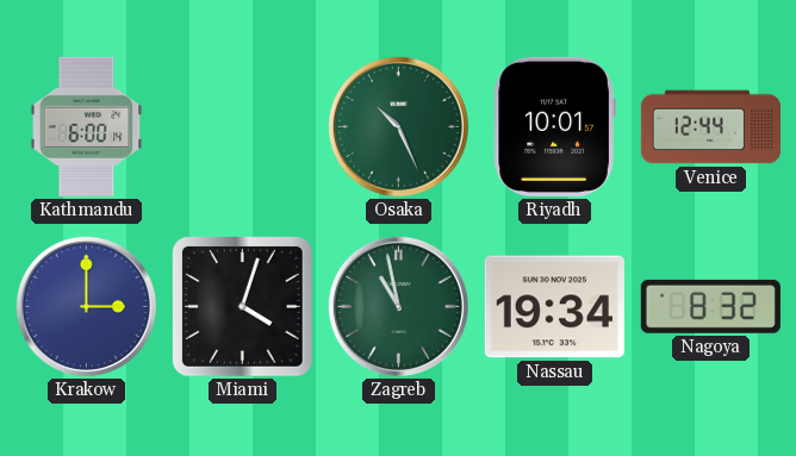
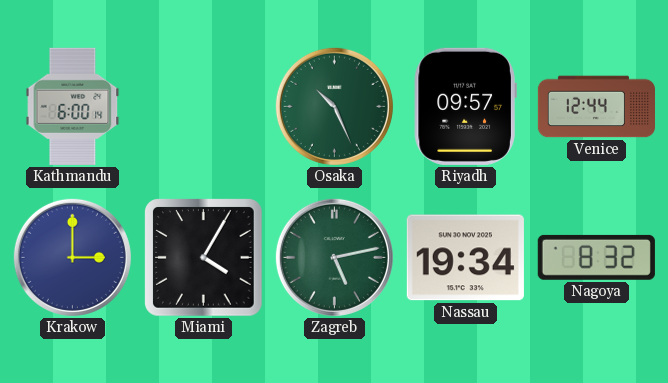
Riyadh: 10:01 -> 09:57 (465, 106)
Miami: 4:03 -> 4:05 (204, 258)
Zagreb: 10:58 -> 5:13 (334, 257)
